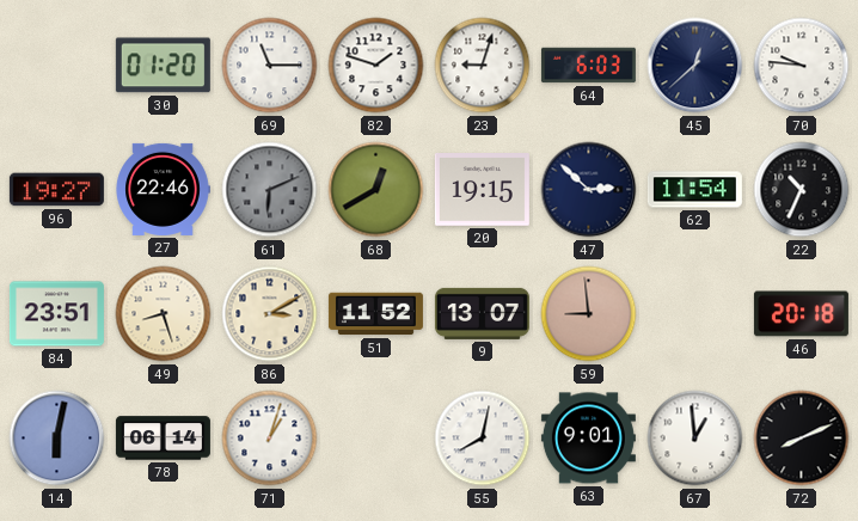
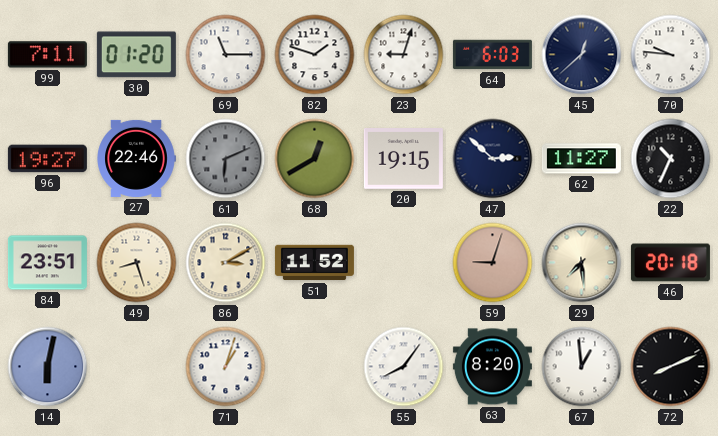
99: none -> 7:11 (47, 55)
62: 11:54 -> 11:27 (581, 159)
9: 13:07 -> none (482, 313)
59: 8:59 -> 9:03 (493, 263)
29: none -> 7:29 (582, 263)
78: 06:14 -> none (163, 439)
55: 8:02 -> 8:06 (404, 367)
63: 9:01 -> 8:20 (492, 367)
